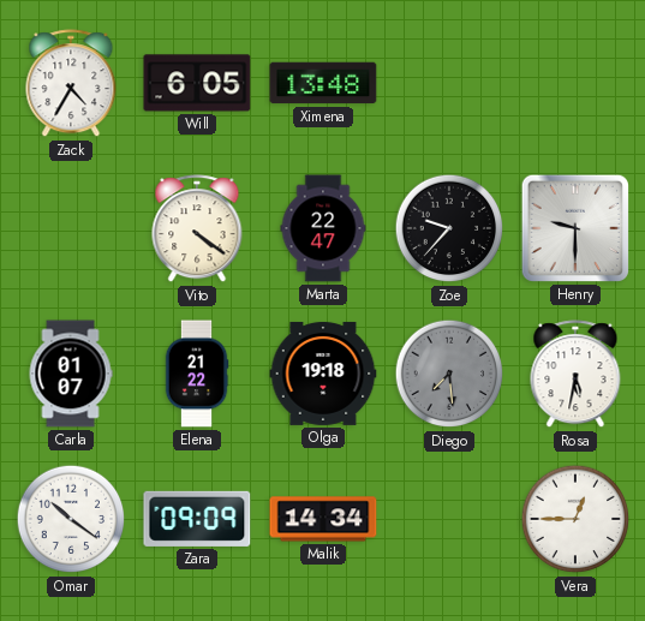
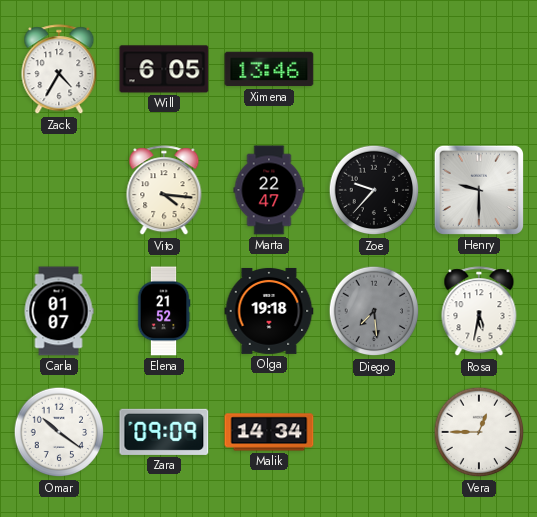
Ximena: 13:48 -> 13:46 (269, 69)
Vito: 4:21 -> 4:16 (164, 191)
Elena: 21:22 -> 21:52 (164, 311)
